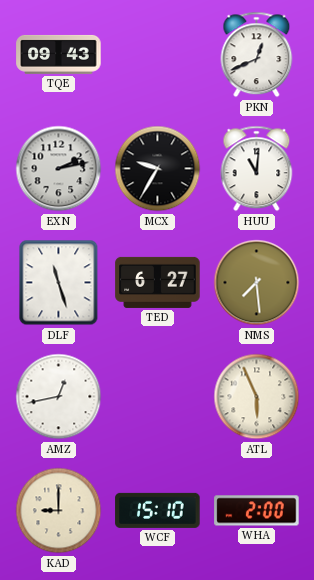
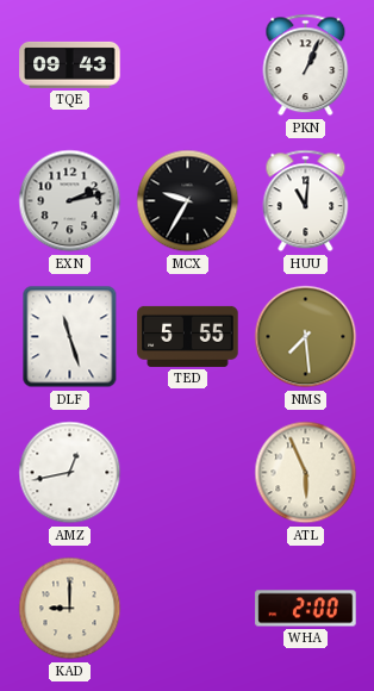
PKN: 12:41 -> 1:04 (306, 66)
TED: 6:27 -> 5:55 (188, 336)
WCF: 15:10 -> none (158, 510)
